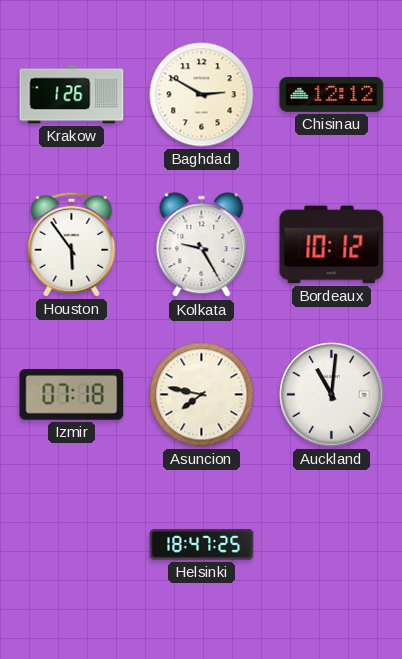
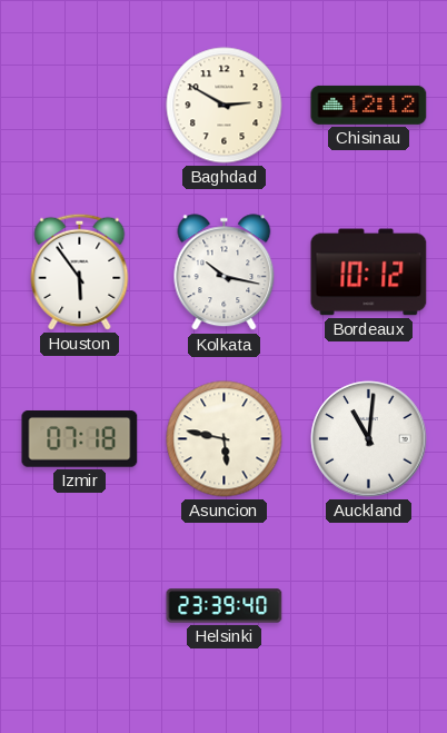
Krakow: 1:26 -> none (72, 95)
Kolkata: 9:25 -> 10:17 (225, 273)
Asuncion: 7:47 -> 5:47 (225, 439)
Helsinki: 18:47 -> 23:39 (225, 606)
